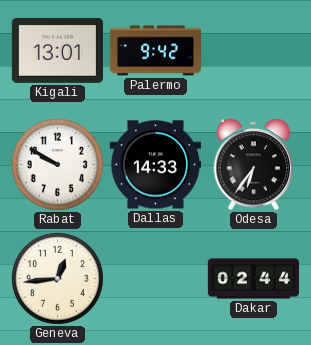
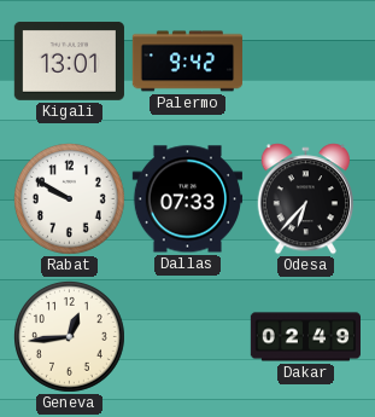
Dallas: 14:33 -> 07:33 (187, 199)
Odesa: 6:36 -> 6:37 (305, 199)
Dakar: 02:44 -> 02:49 (305, 337)
